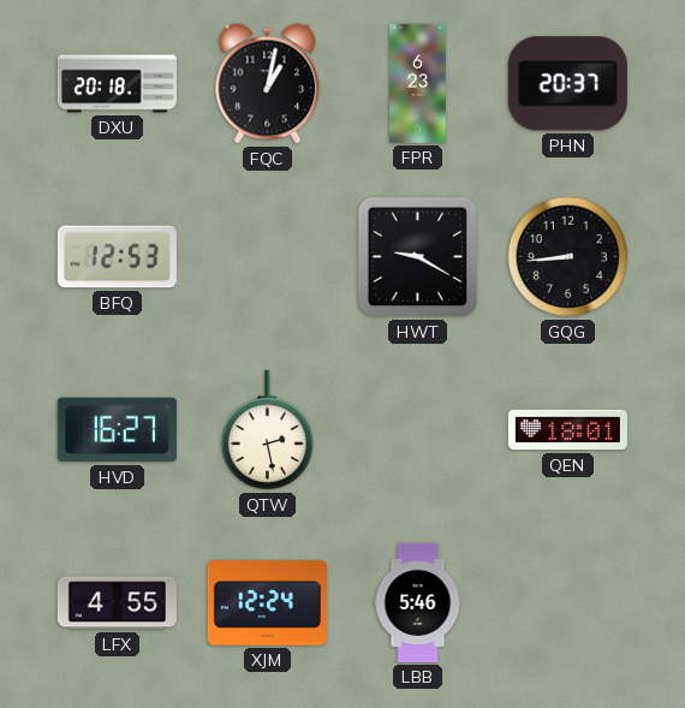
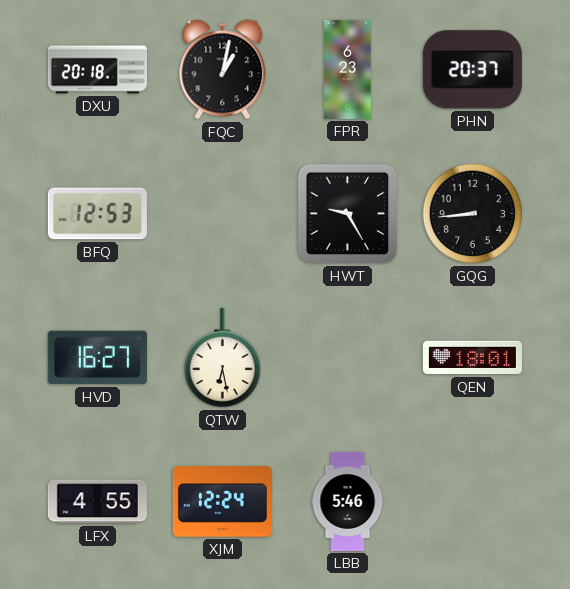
HWT: 9:20 -> 9:25 (348, 214)
QTW: 2:28 -> 6:28 (222, 358)
